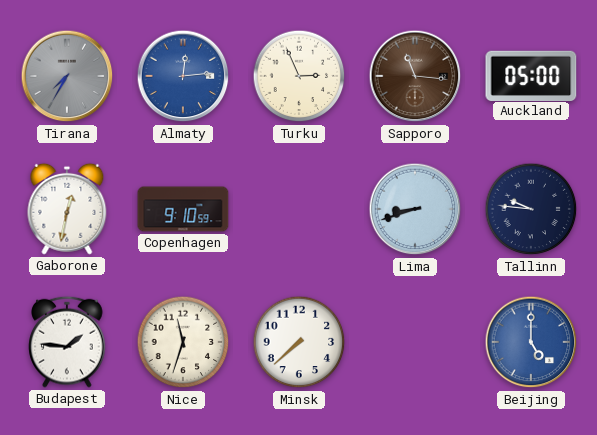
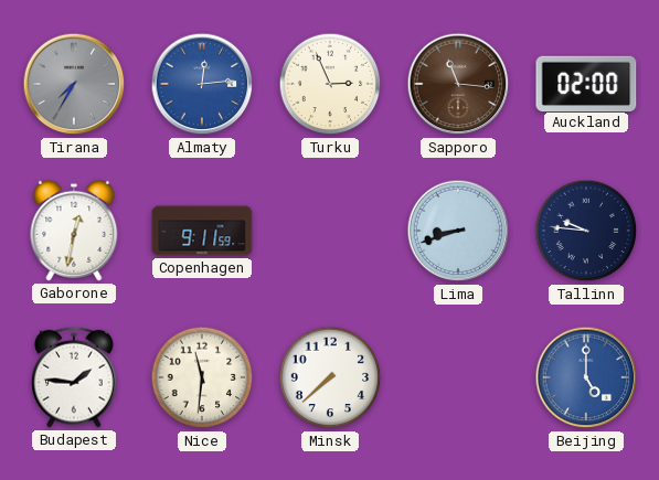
Auckland: 05:00 -> 02:00 (586, 83)
Copenhagen: 9:10 -> 9:11 (202, 231)
Nice: 11:33 -> 11:31 (202, 377)
